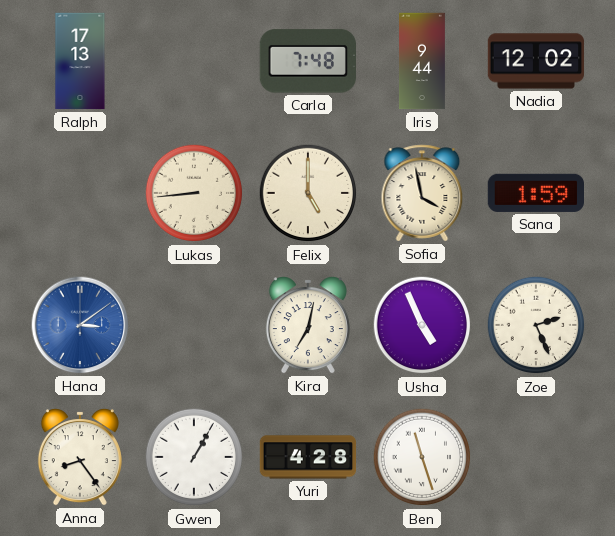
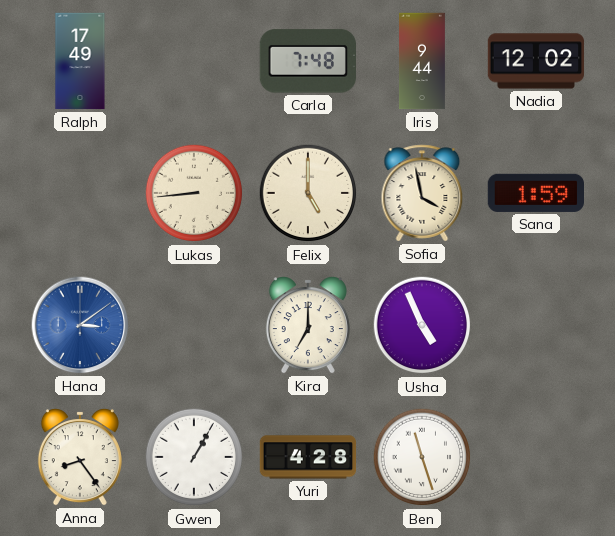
Ralph: 17:13 -> 17:49 (80, 61)
Kira: 7:02 -> 7:00 (308, 325)
Zoe: 2:26 -> none (536, 325)
